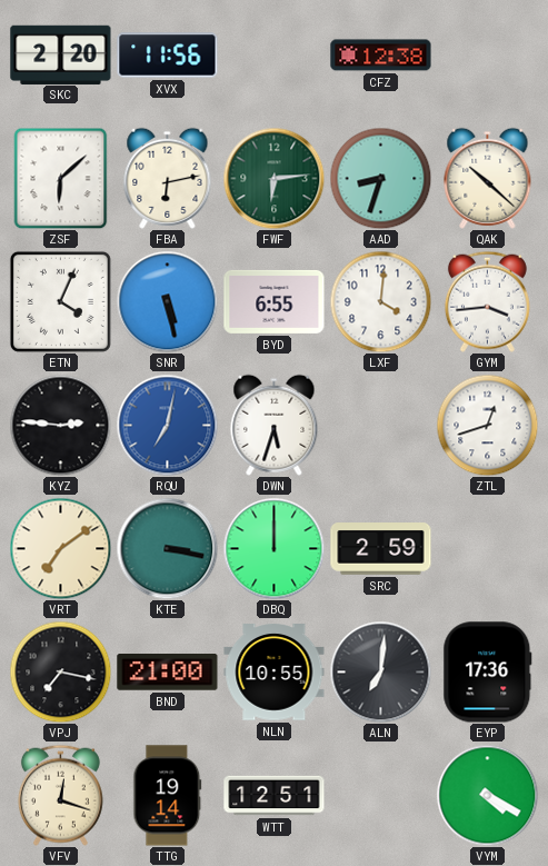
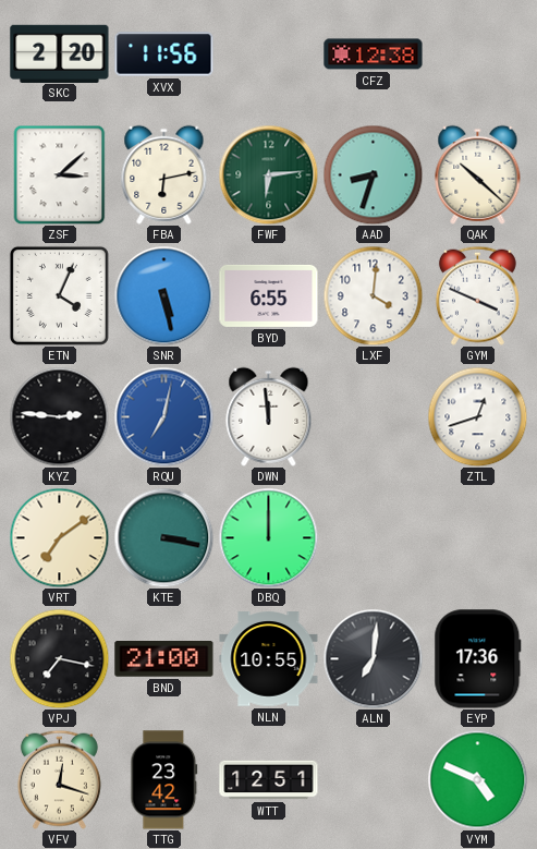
ZSF: 6:08 -> 3:08 (60, 174)
GYM: 3:44 -> 3:49 (477, 295)
DWN: 5:33 -> 11:59 (269, 416)
SRC: 2:59 -> none (381, 549)
TTG: 19:14 -> 23:42 (164, 780)
VYM: 4:20 -> 4:49 (477, 779)
